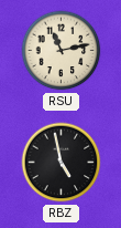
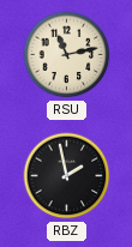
RBZ: 4:58 -> 1:58 (67, 176)
